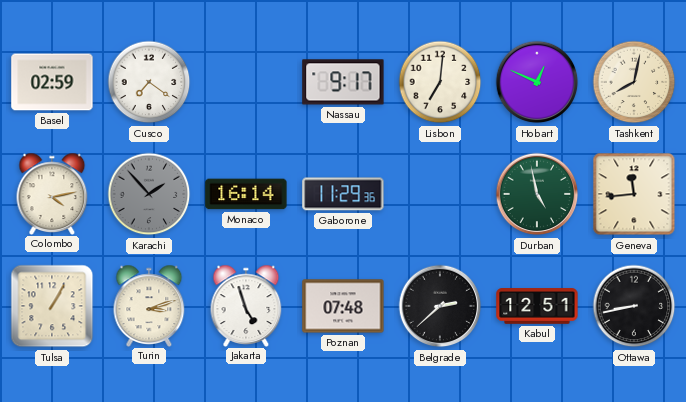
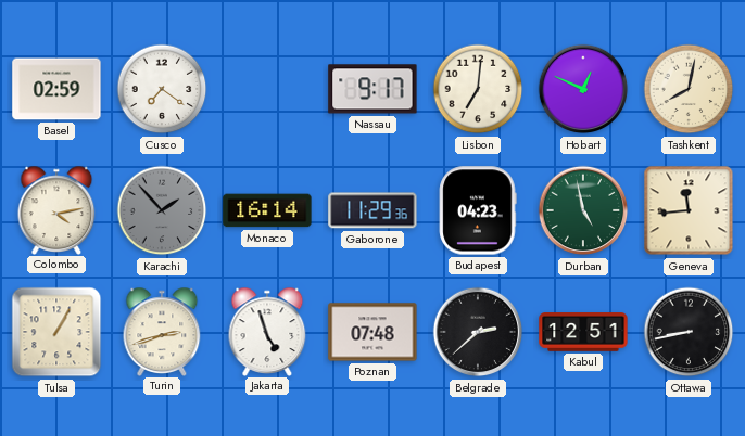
Budapest: none -> 04:23 (478, 210)
Turin: 3:12 -> 2:42 (162, 331)
